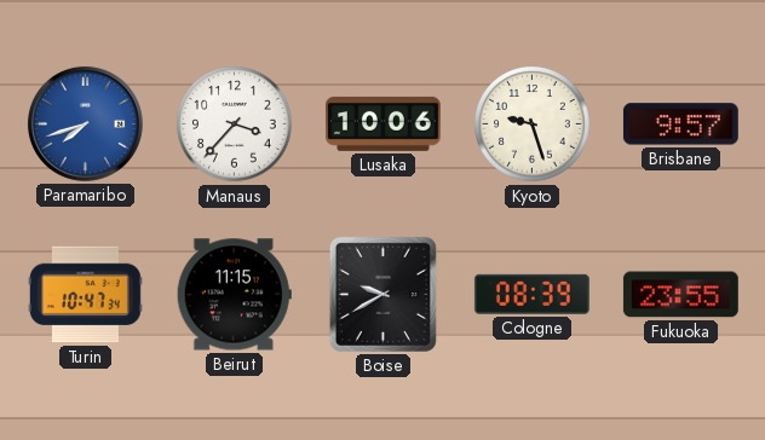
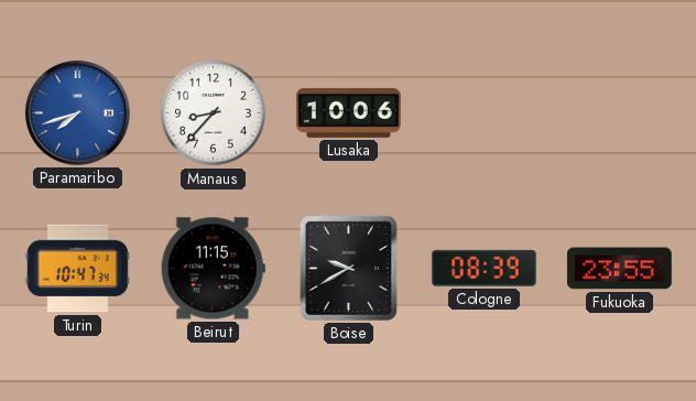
Manaus: 3:37 -> 8:37 (214, 113)
Kyoto: 9:27 -> none (533, 125)
Brisbane: 9:57 -> none (680, 125)
